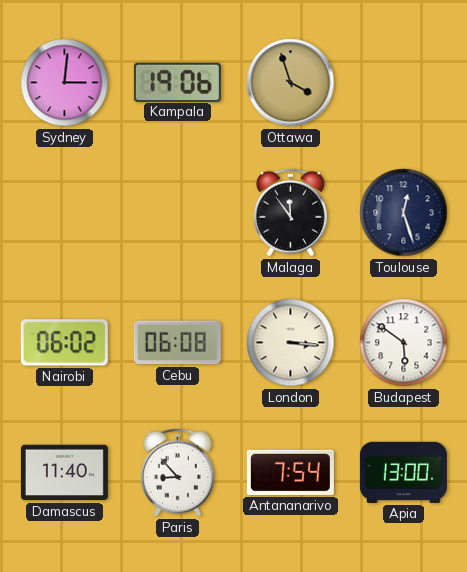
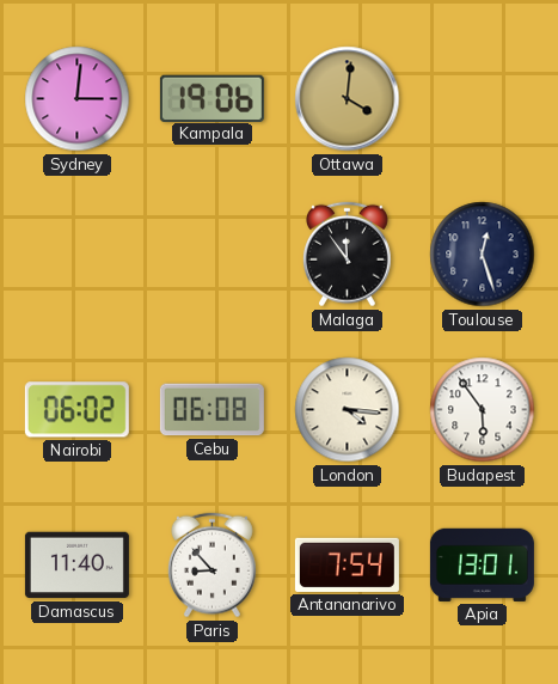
Ottawa: 3:57 -> 4:01 (348, 99)
London: 3:16 -> 4:16 (348, 410)
Budapest: 5:51 -> 5:54 (483, 410)
Apia: 13:00 -> 13:01 (482, 564)
